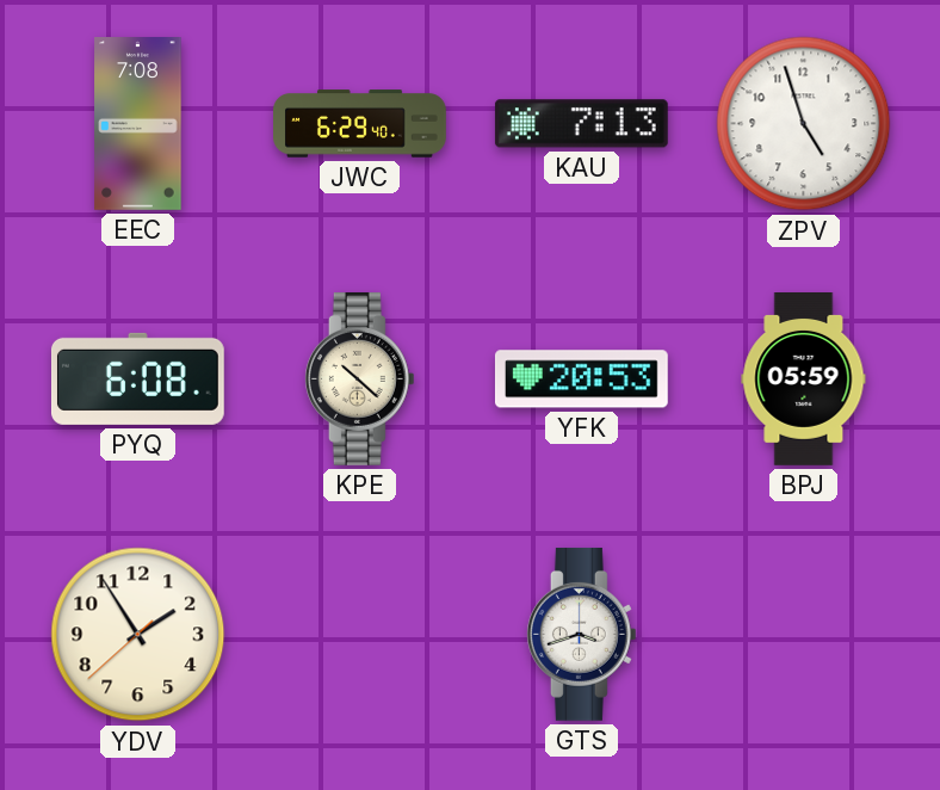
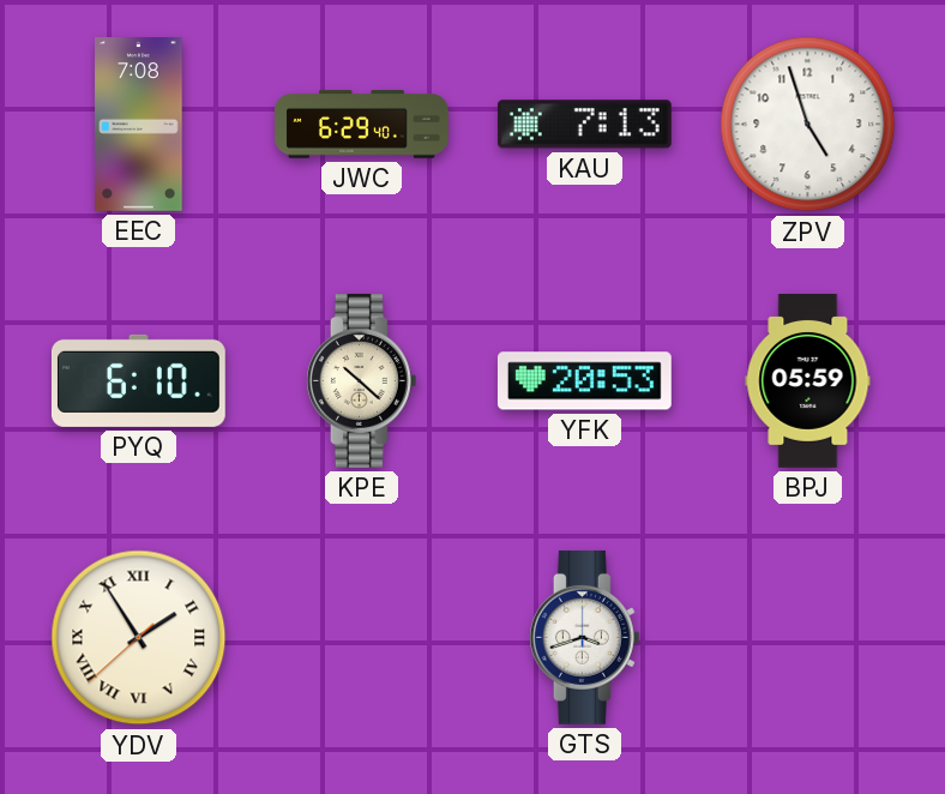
PYQ: 6:08 -> 6:10 (138, 380)
YDV numerals: Arabic -> Roman (139, 638)
